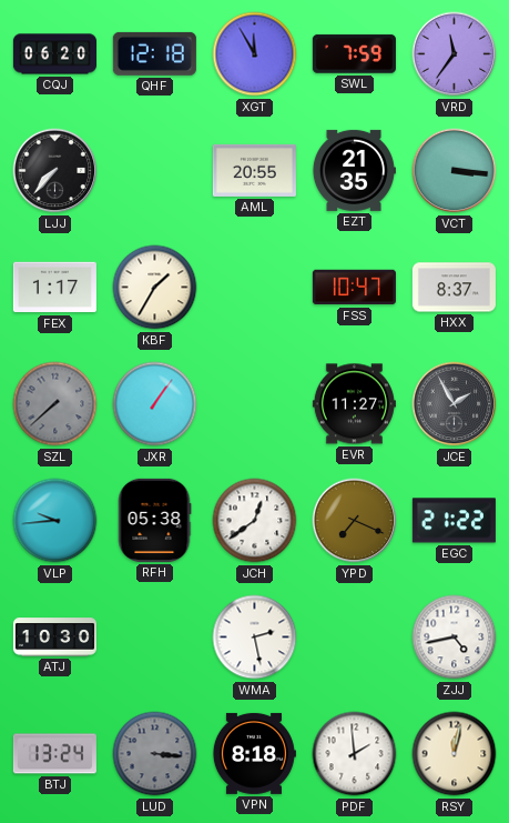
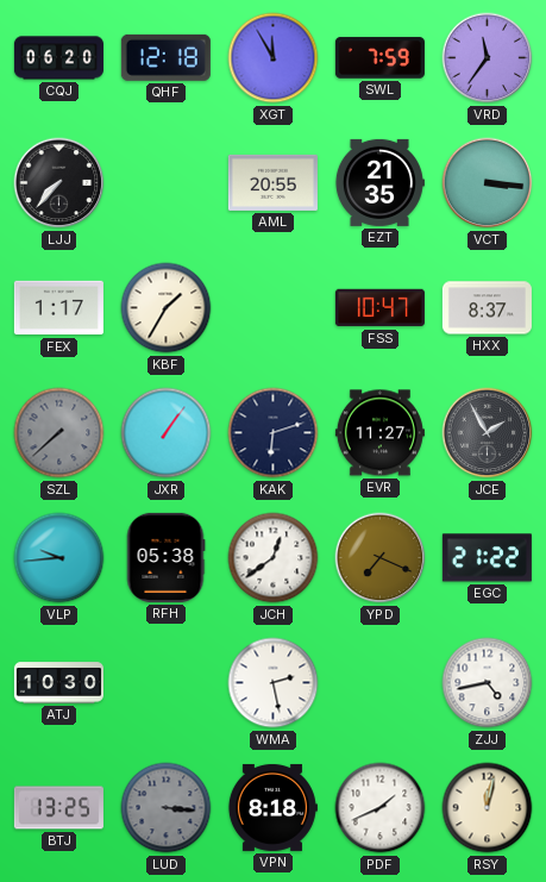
KAK: none -> 6:12 (274, 433)
BTJ: 13:24 -> 13:25 (58, 808)
PDF: 1:59 -> 1:41 (381, 808)
